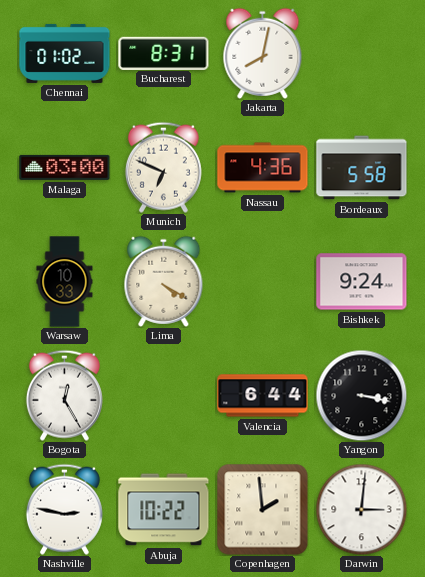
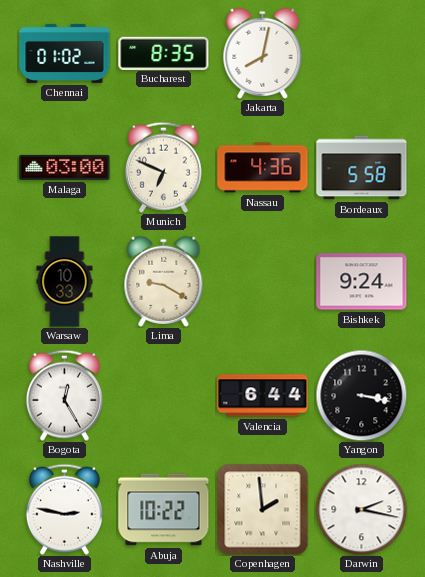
Bucharest: 8:31 -> 8:35 (164, 53)
Lima: 4:20 -> 9:20 (164, 281)
Darwin: 3:01 -> 2:17 (361, 509)
